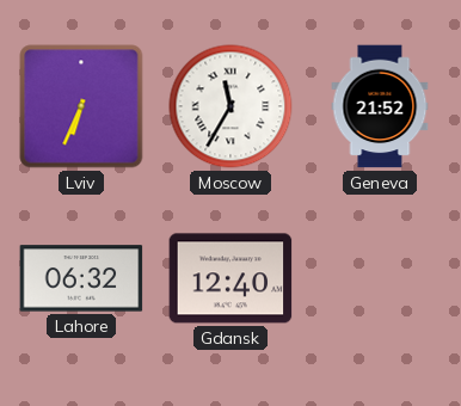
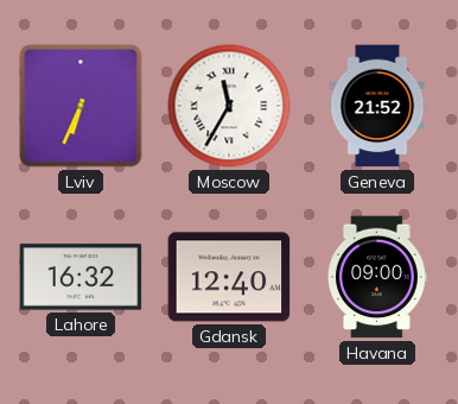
Lahore: 06:32 -> 16:32 (81, 277)
Havana: none -> 09:00 (377, 277)
